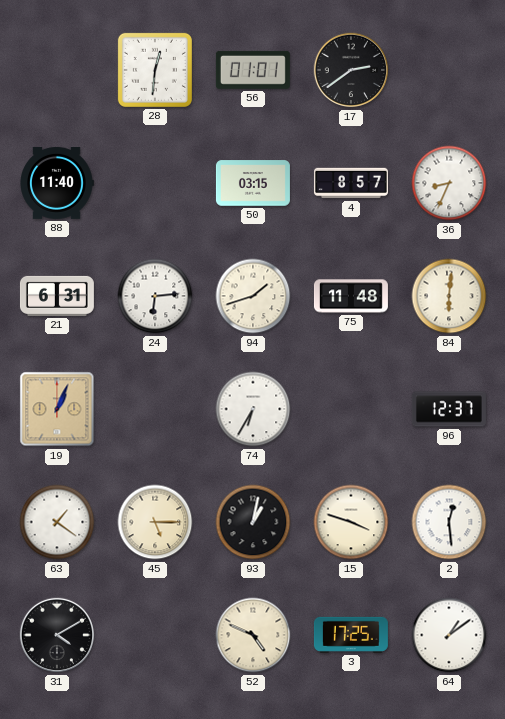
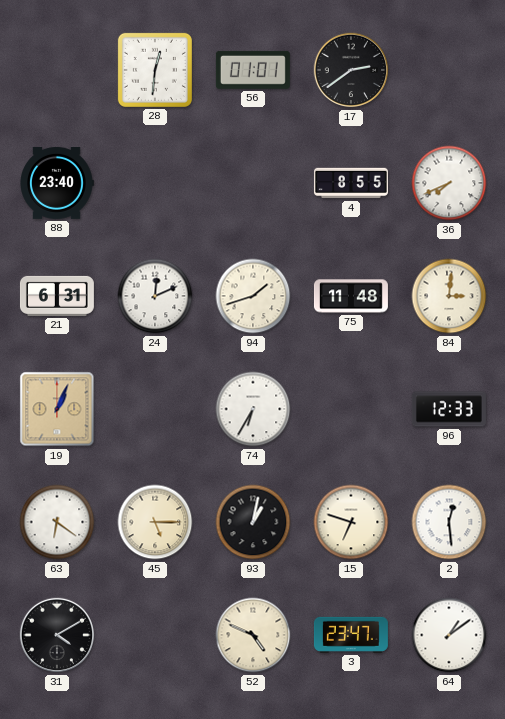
88: 11:40 -> 23:40 (57, 183)
50: 03:15 -> none (253, 183)
4: 8:57 -> 8:55 (351, 183)
36: 8:34 -> 7:41 (449, 183)
24: 6:14 -> 12:11 (155, 296)
84: 6:01 -> 3:01 (449, 296)
96: 12:37 -> 12:33 (449, 409)
63: 1:21 -> 6:21 (57, 522)
15: 3:48 -> 6:48 (351, 522)
3: 17:25 -> 23:47 (351, 635)
